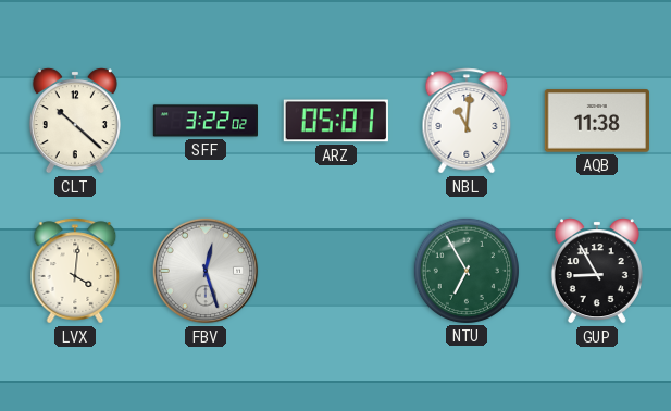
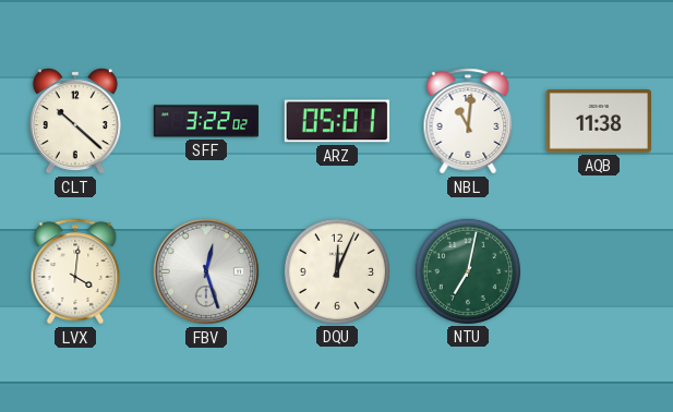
DQU: none -> 12:04 (336, 270)
NTU: 6:55 -> 7:02 (467, 270)
GUP: 8:55 -> none (597, 271)
